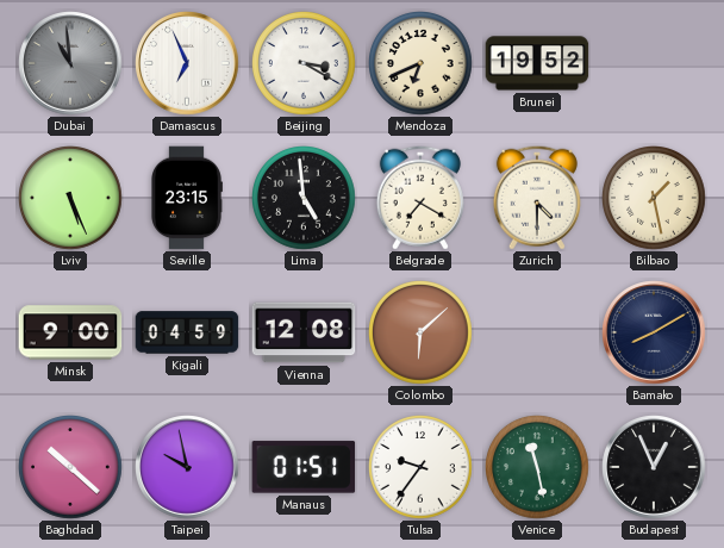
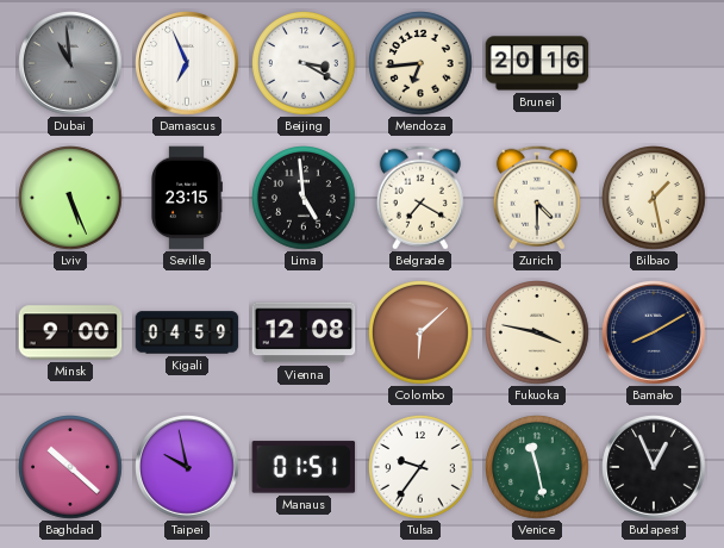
Mendoza: 6:41 -> 6:44 (422, 64)
Brunei: 19:52 -> 20:16 (537, 63)
Fukuoka: none -> 3:47 (538, 334)
